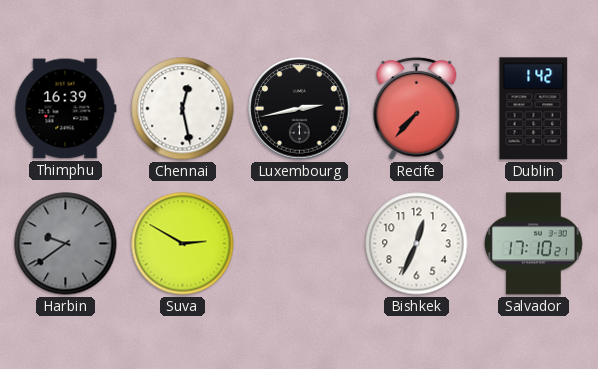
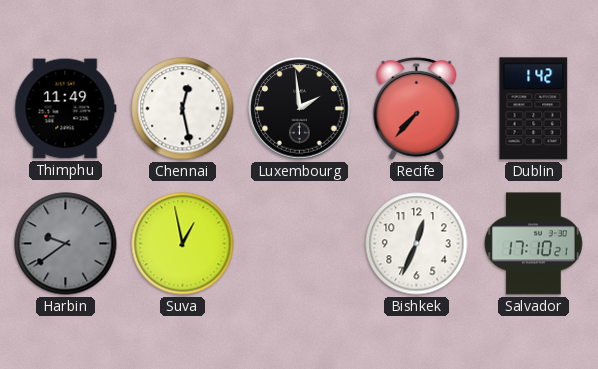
Thimphu: 16:39 -> 11:49 (66, 109)
Luxembourg: 2:43 -> 1:59 (300, 109)
Suva: 2:50 -> 12:58 (183, 244)
